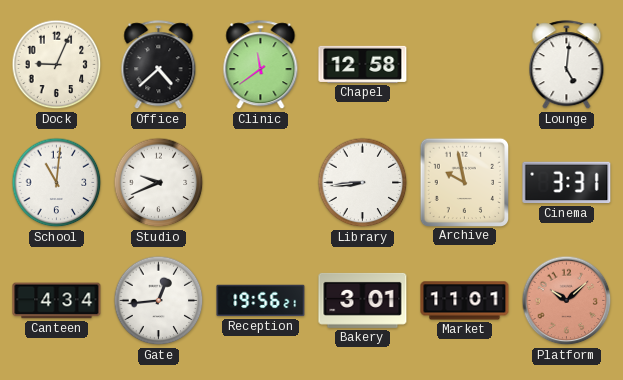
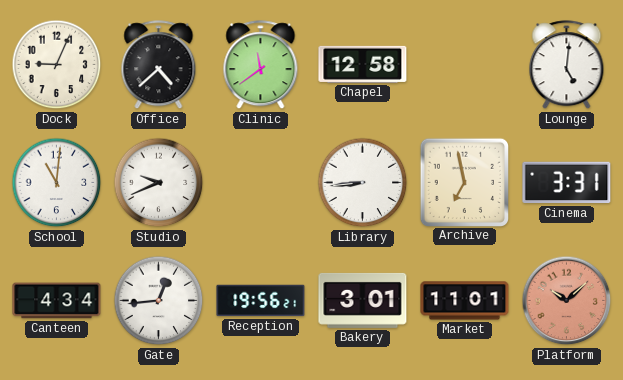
Archive: 9:58 -> 6:58 (464, 182)
